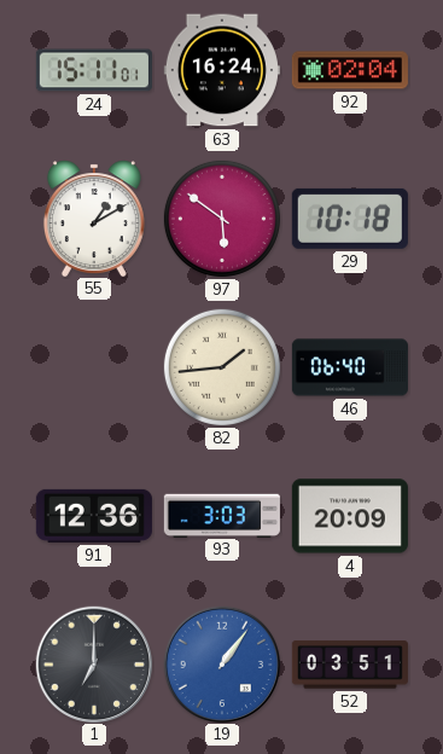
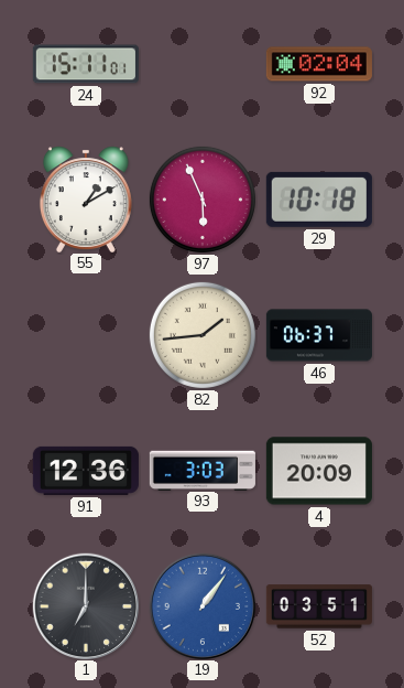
63: 16:24 -> none (222, 70)
97: 5:51 -> 5:56 (203, 200)
46: 06:40 -> 06:37 (319, 335)
